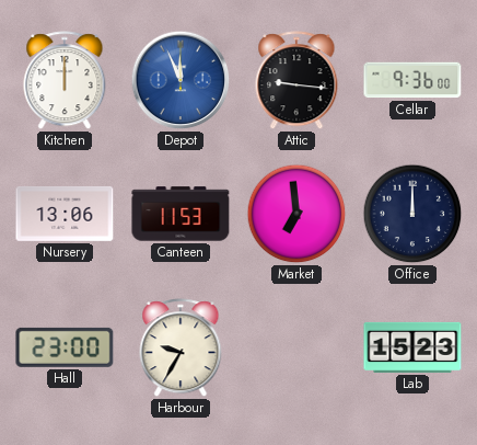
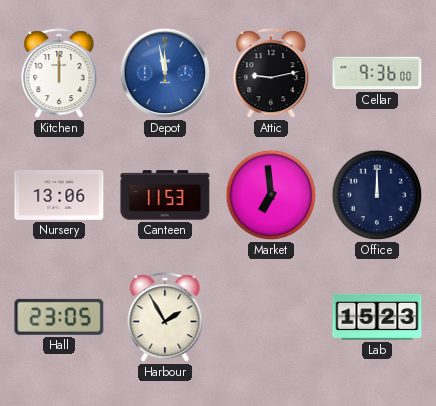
Depot: 11:56 -> 11:58 (165, 73)
Attic: 9:16 -> 9:13 (271, 74)
Hall: 23:00 -> 23:05 (59, 317)
Harbour: 9:35 -> 1:55 (165, 318)
